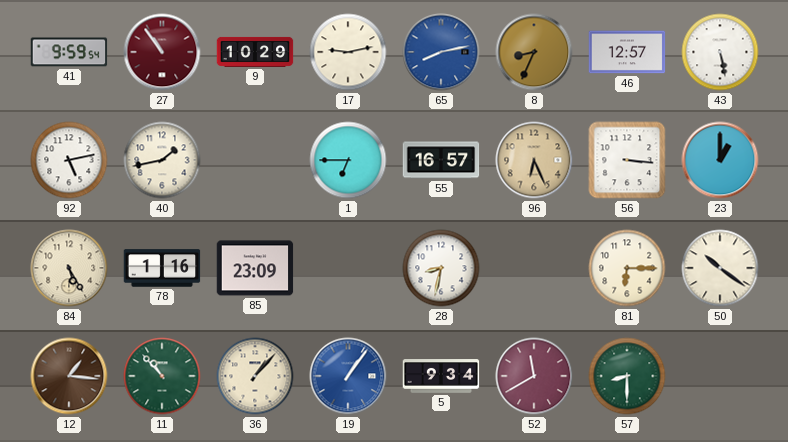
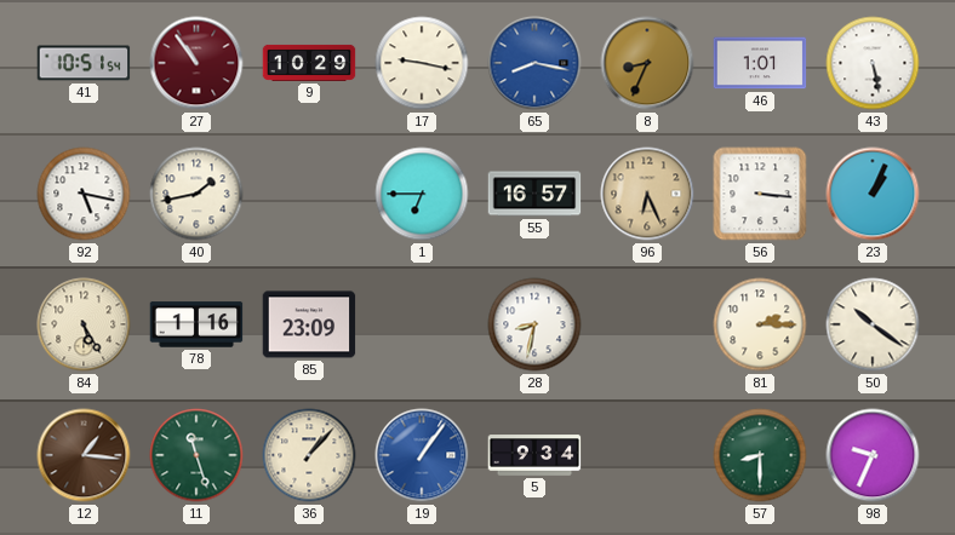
41: 9:59 -> 10:51 (84, 63)
17: 9:13 -> 9:17 (422, 63)
65: 8:13 -> 8:17 (534, 63)
46: 12:57 -> 1:01 (760, 63)
92: 5:13 -> 5:17 (84, 194)
23: 1:00 -> 1:04 (873, 194)
81: 6:15 -> 2:15 (760, 324)
11: 10:53 -> 11:27 (196, 455)
52: 11:40 -> none (534, 376)
98: none -> 9:34 (873, 455)
